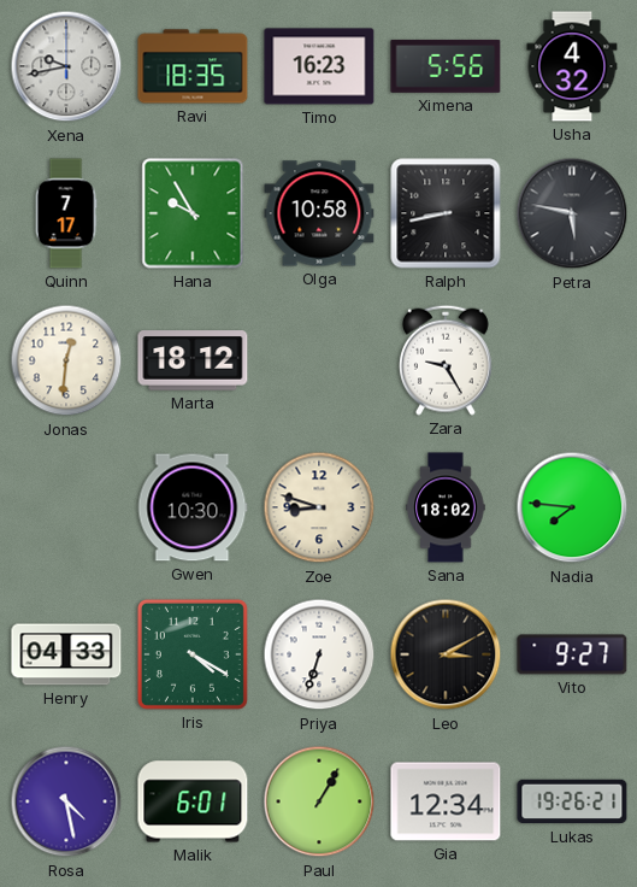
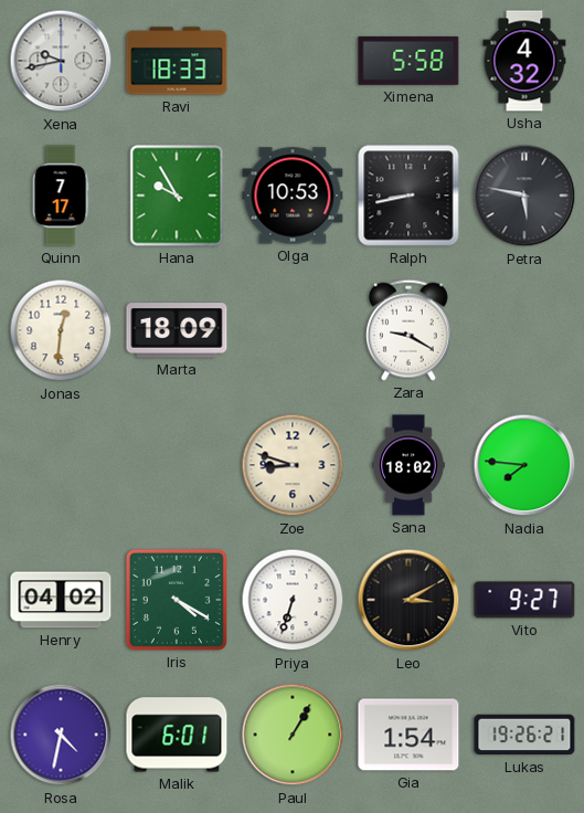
Ravi: 18:35 -> 18:33 (177, 61)
Timo: 16:23 -> none (319, 66)
Ximena: 5:56 -> 5:58 (408, 61)
Olga: 10:58 -> 10:53 (293, 196)
Marta: 18:12 -> 18:09 (177, 330)
Zara: 9:25 -> 9:20 (408, 330)
Gwen: 10:30 -> none (193, 507)
Henry: 04:33 -> 04:02 (61, 600)
Rosa: 4:28 -> 4:32 (61, 735)
Gia: 12:34 -> 1:54 (408, 735)
